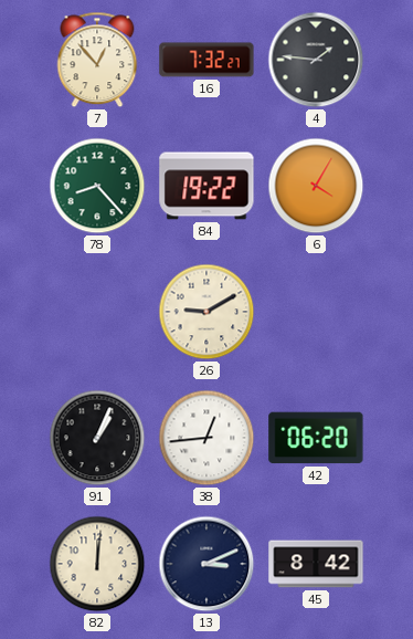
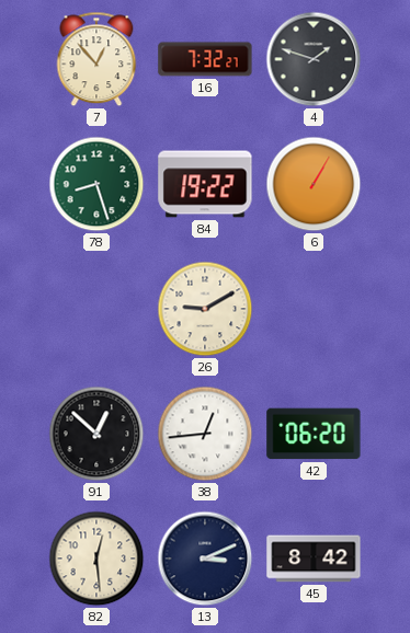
4: 1:46 -> 1:48 (314, 59)
78: 8:23 -> 8:27 (96, 184)
6: 4:05 -> 1:05 (314, 184)
91: 1:04 -> 12:52 (96, 434)
82: 12:01 -> 12:29 (96, 559)
